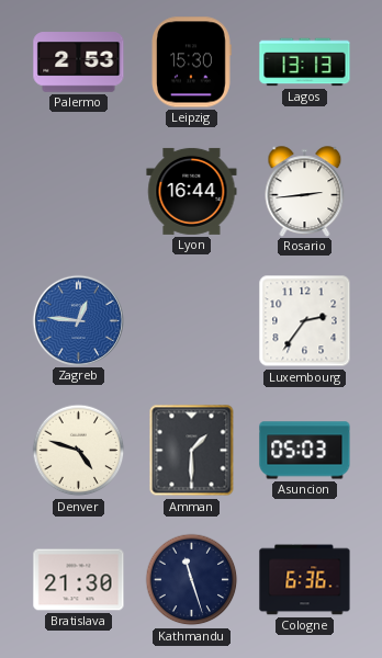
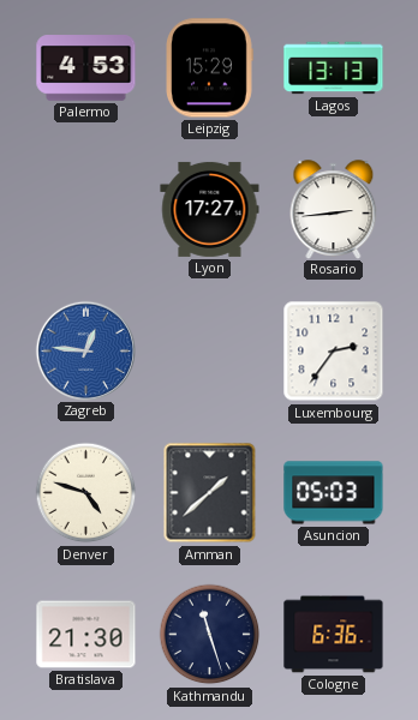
Palermo: 2:53 -> 4:53 (86, 68)
Leipzig: 15:30 -> 15:29 (210, 68)
Lyon: 16:44 -> 17:27 (210, 209)
Amman: 1:30 -> 1:38 (210, 493)
